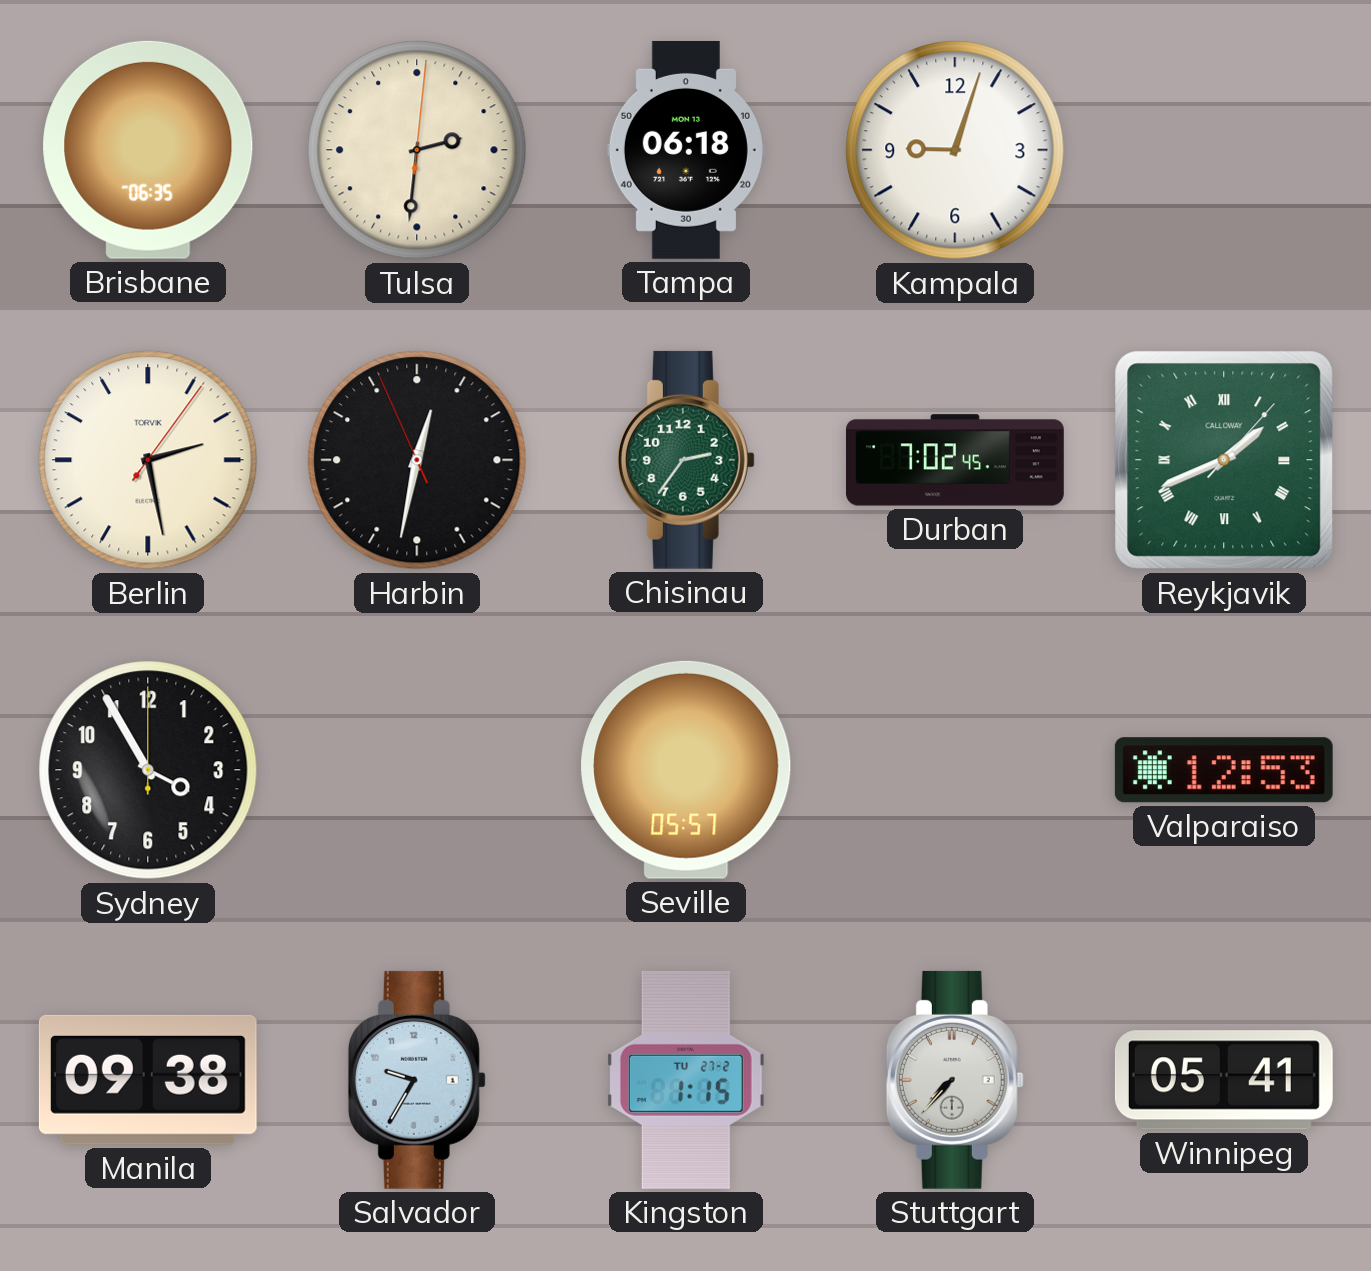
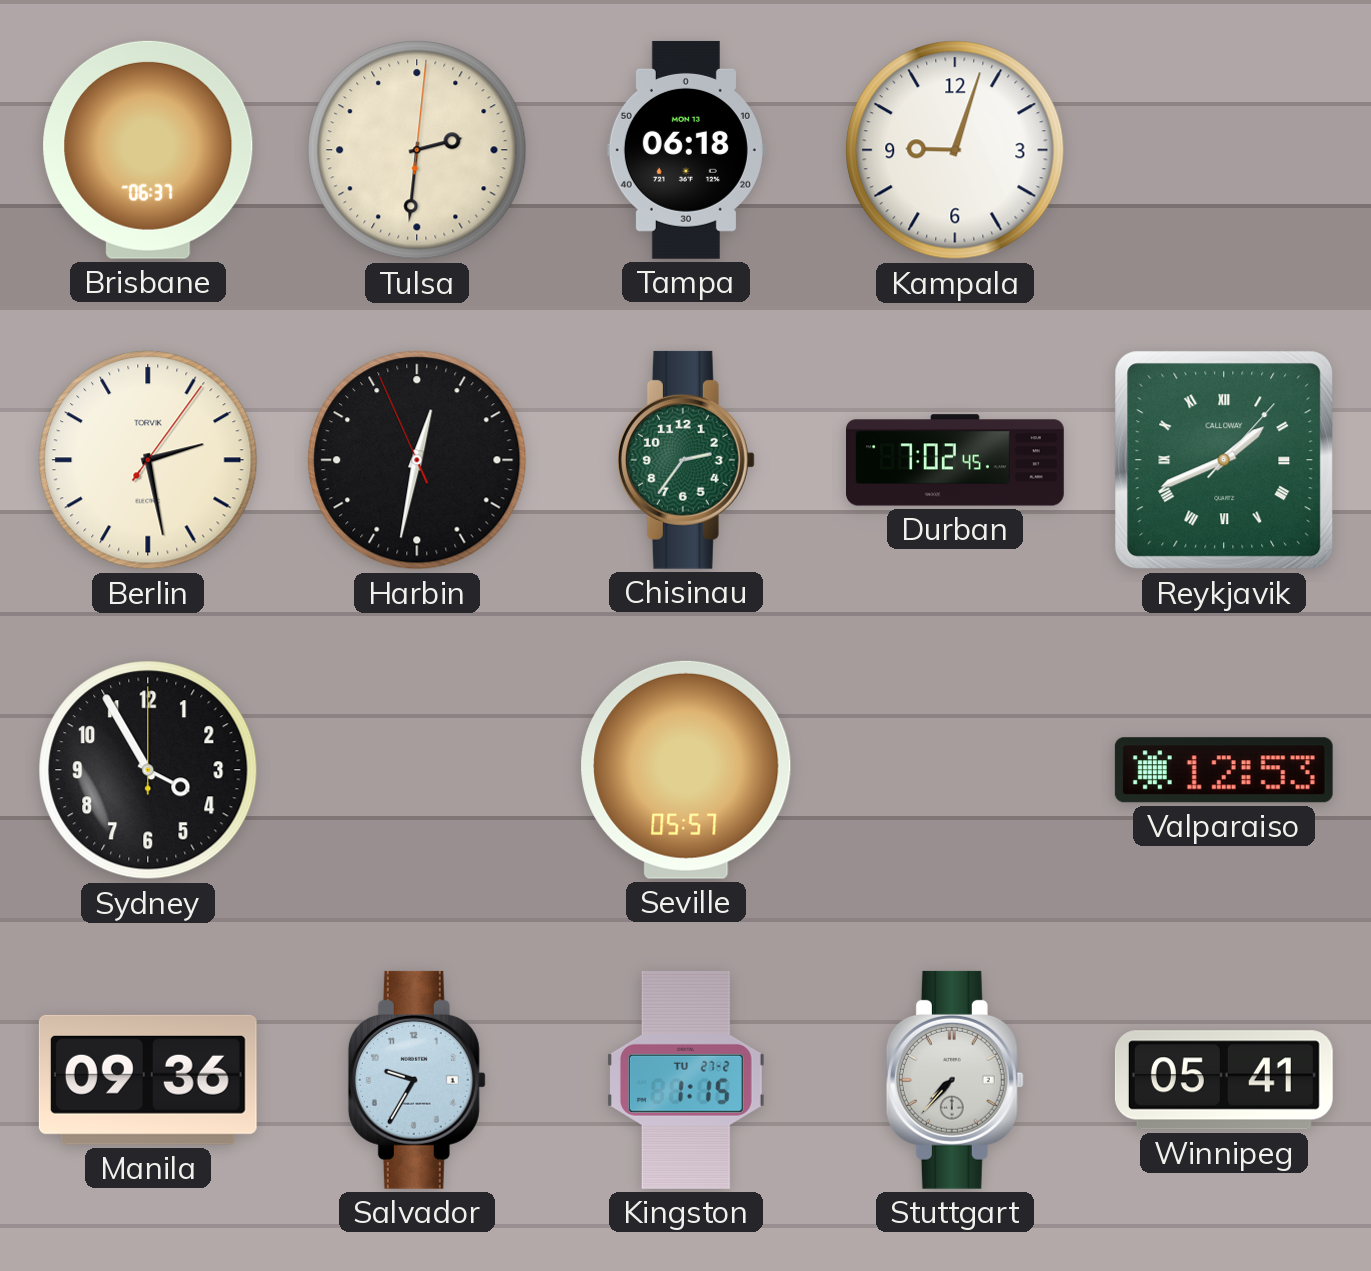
Brisbane: 06:35 -> 06:37 (148, 150)
Manila: 09:38 -> 09:36 (148, 1080)
